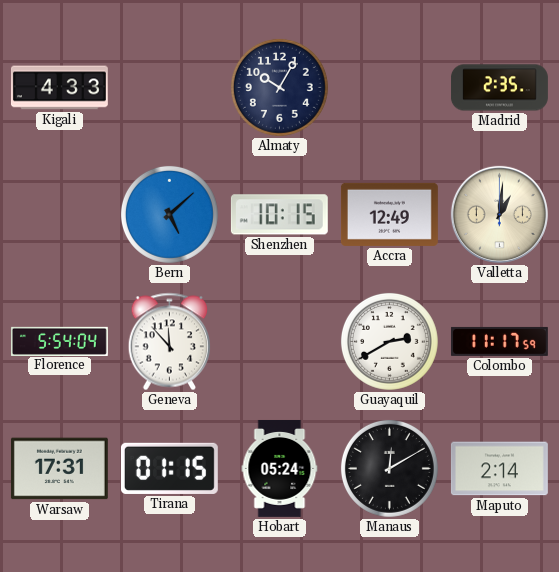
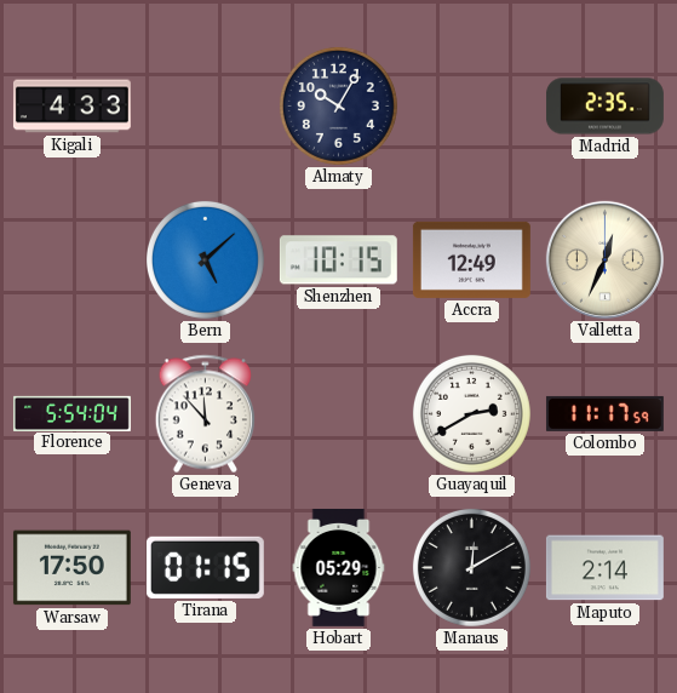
Valletta: 1:01 -> 12:34 (604, 259)
Warsaw: 17:31 -> 17:50 (71, 568)
Hobart: 05:24 -> 05:29 (339, 567)
